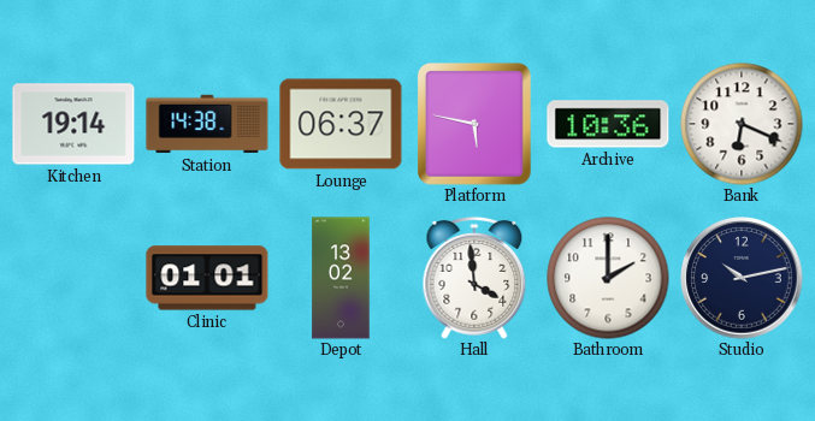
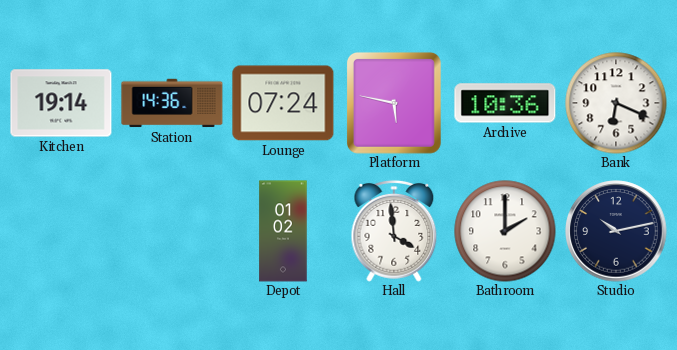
Station: 14:38 -> 14:36 (172, 103)
Lounge: 06:37 -> 07:24 (283, 103)
Clinic: 01:01 -> none (207, 278)
Depot: 13:02 -> 01:02 (283, 231)
